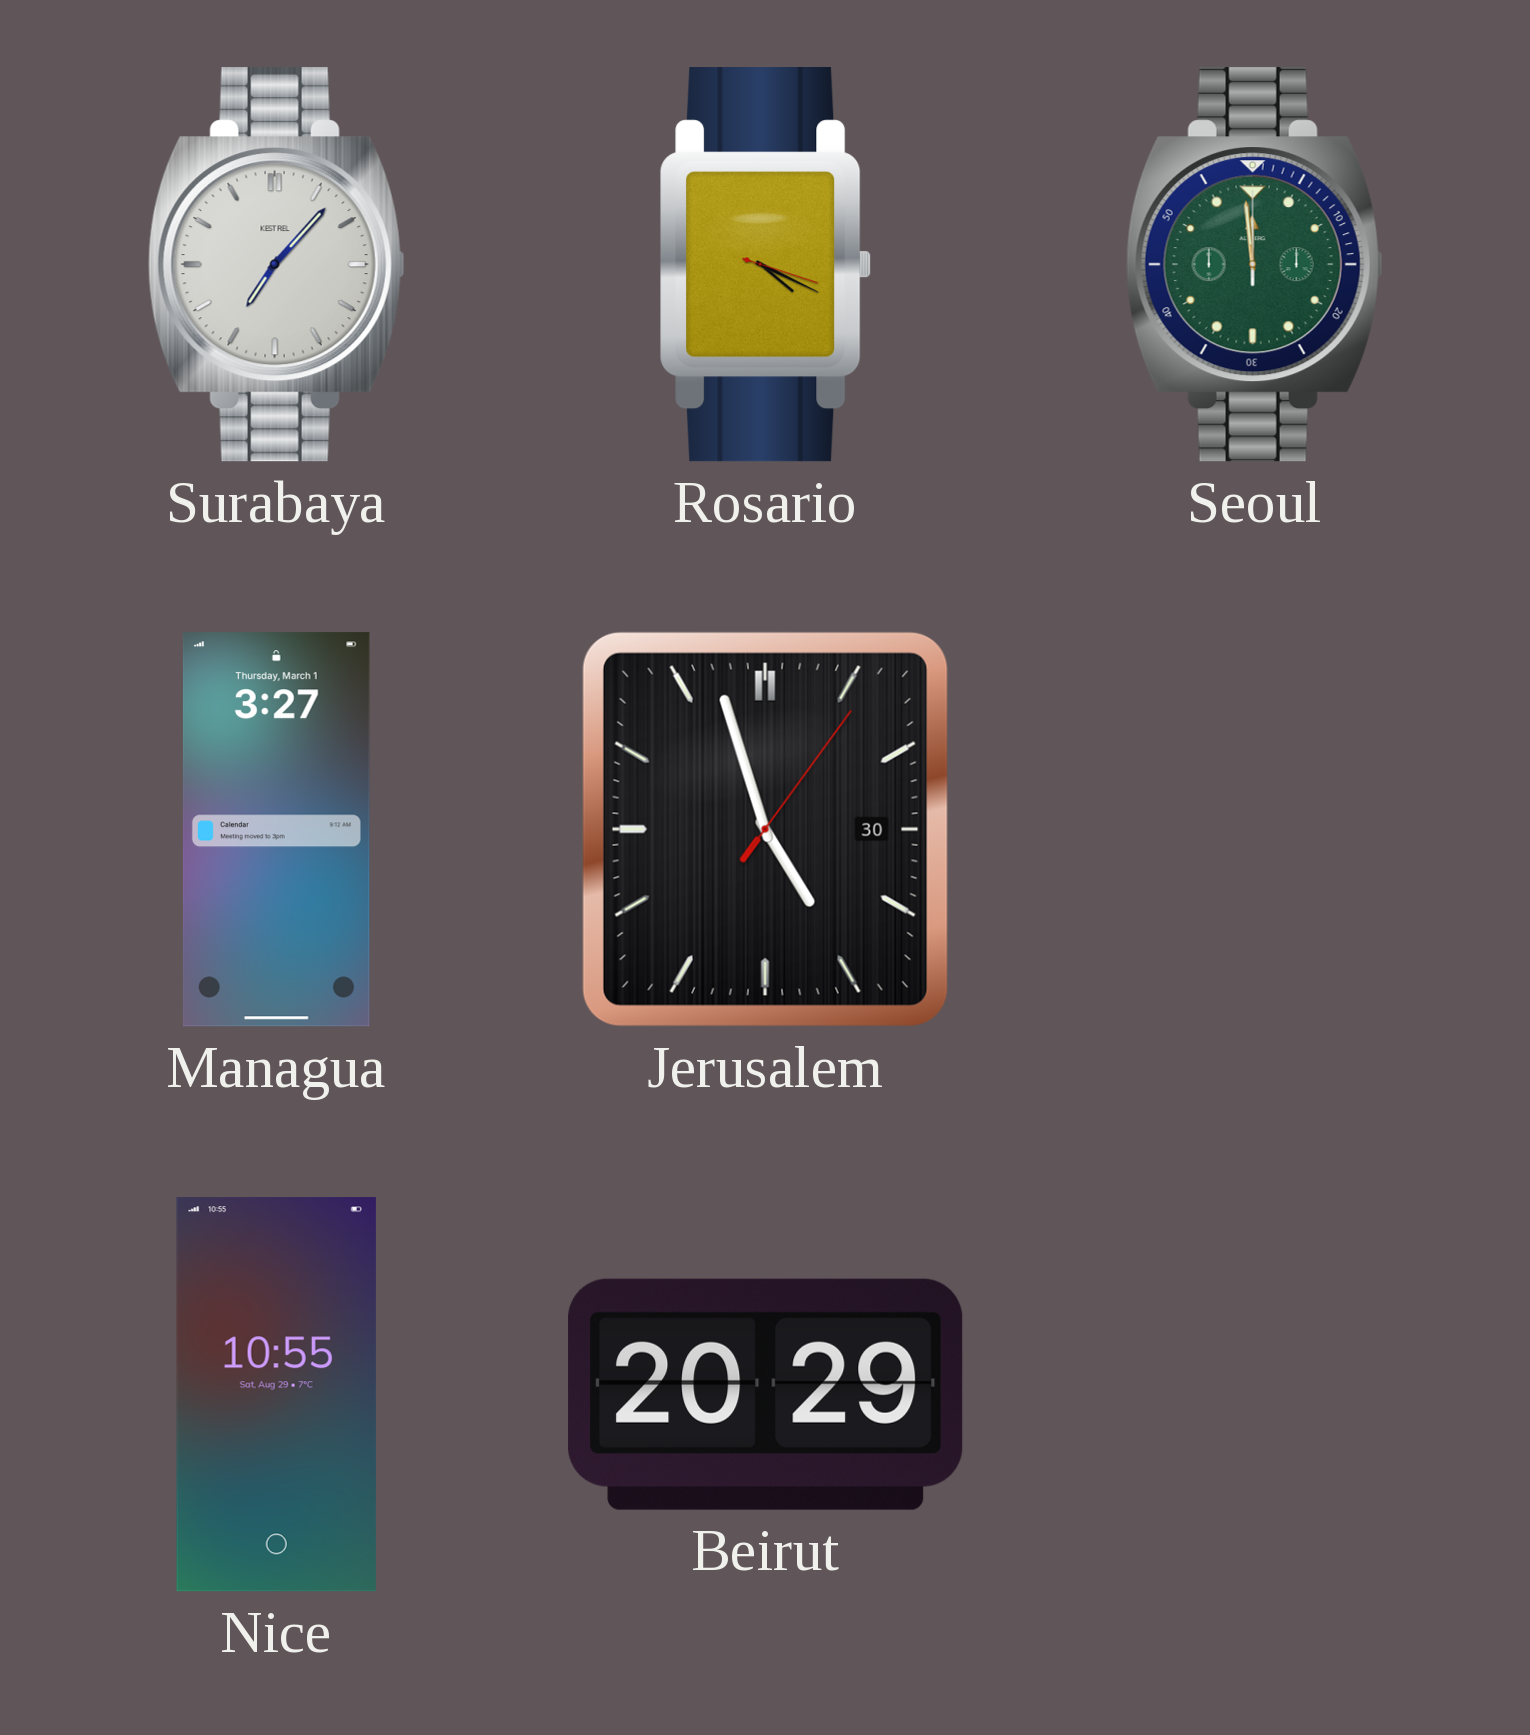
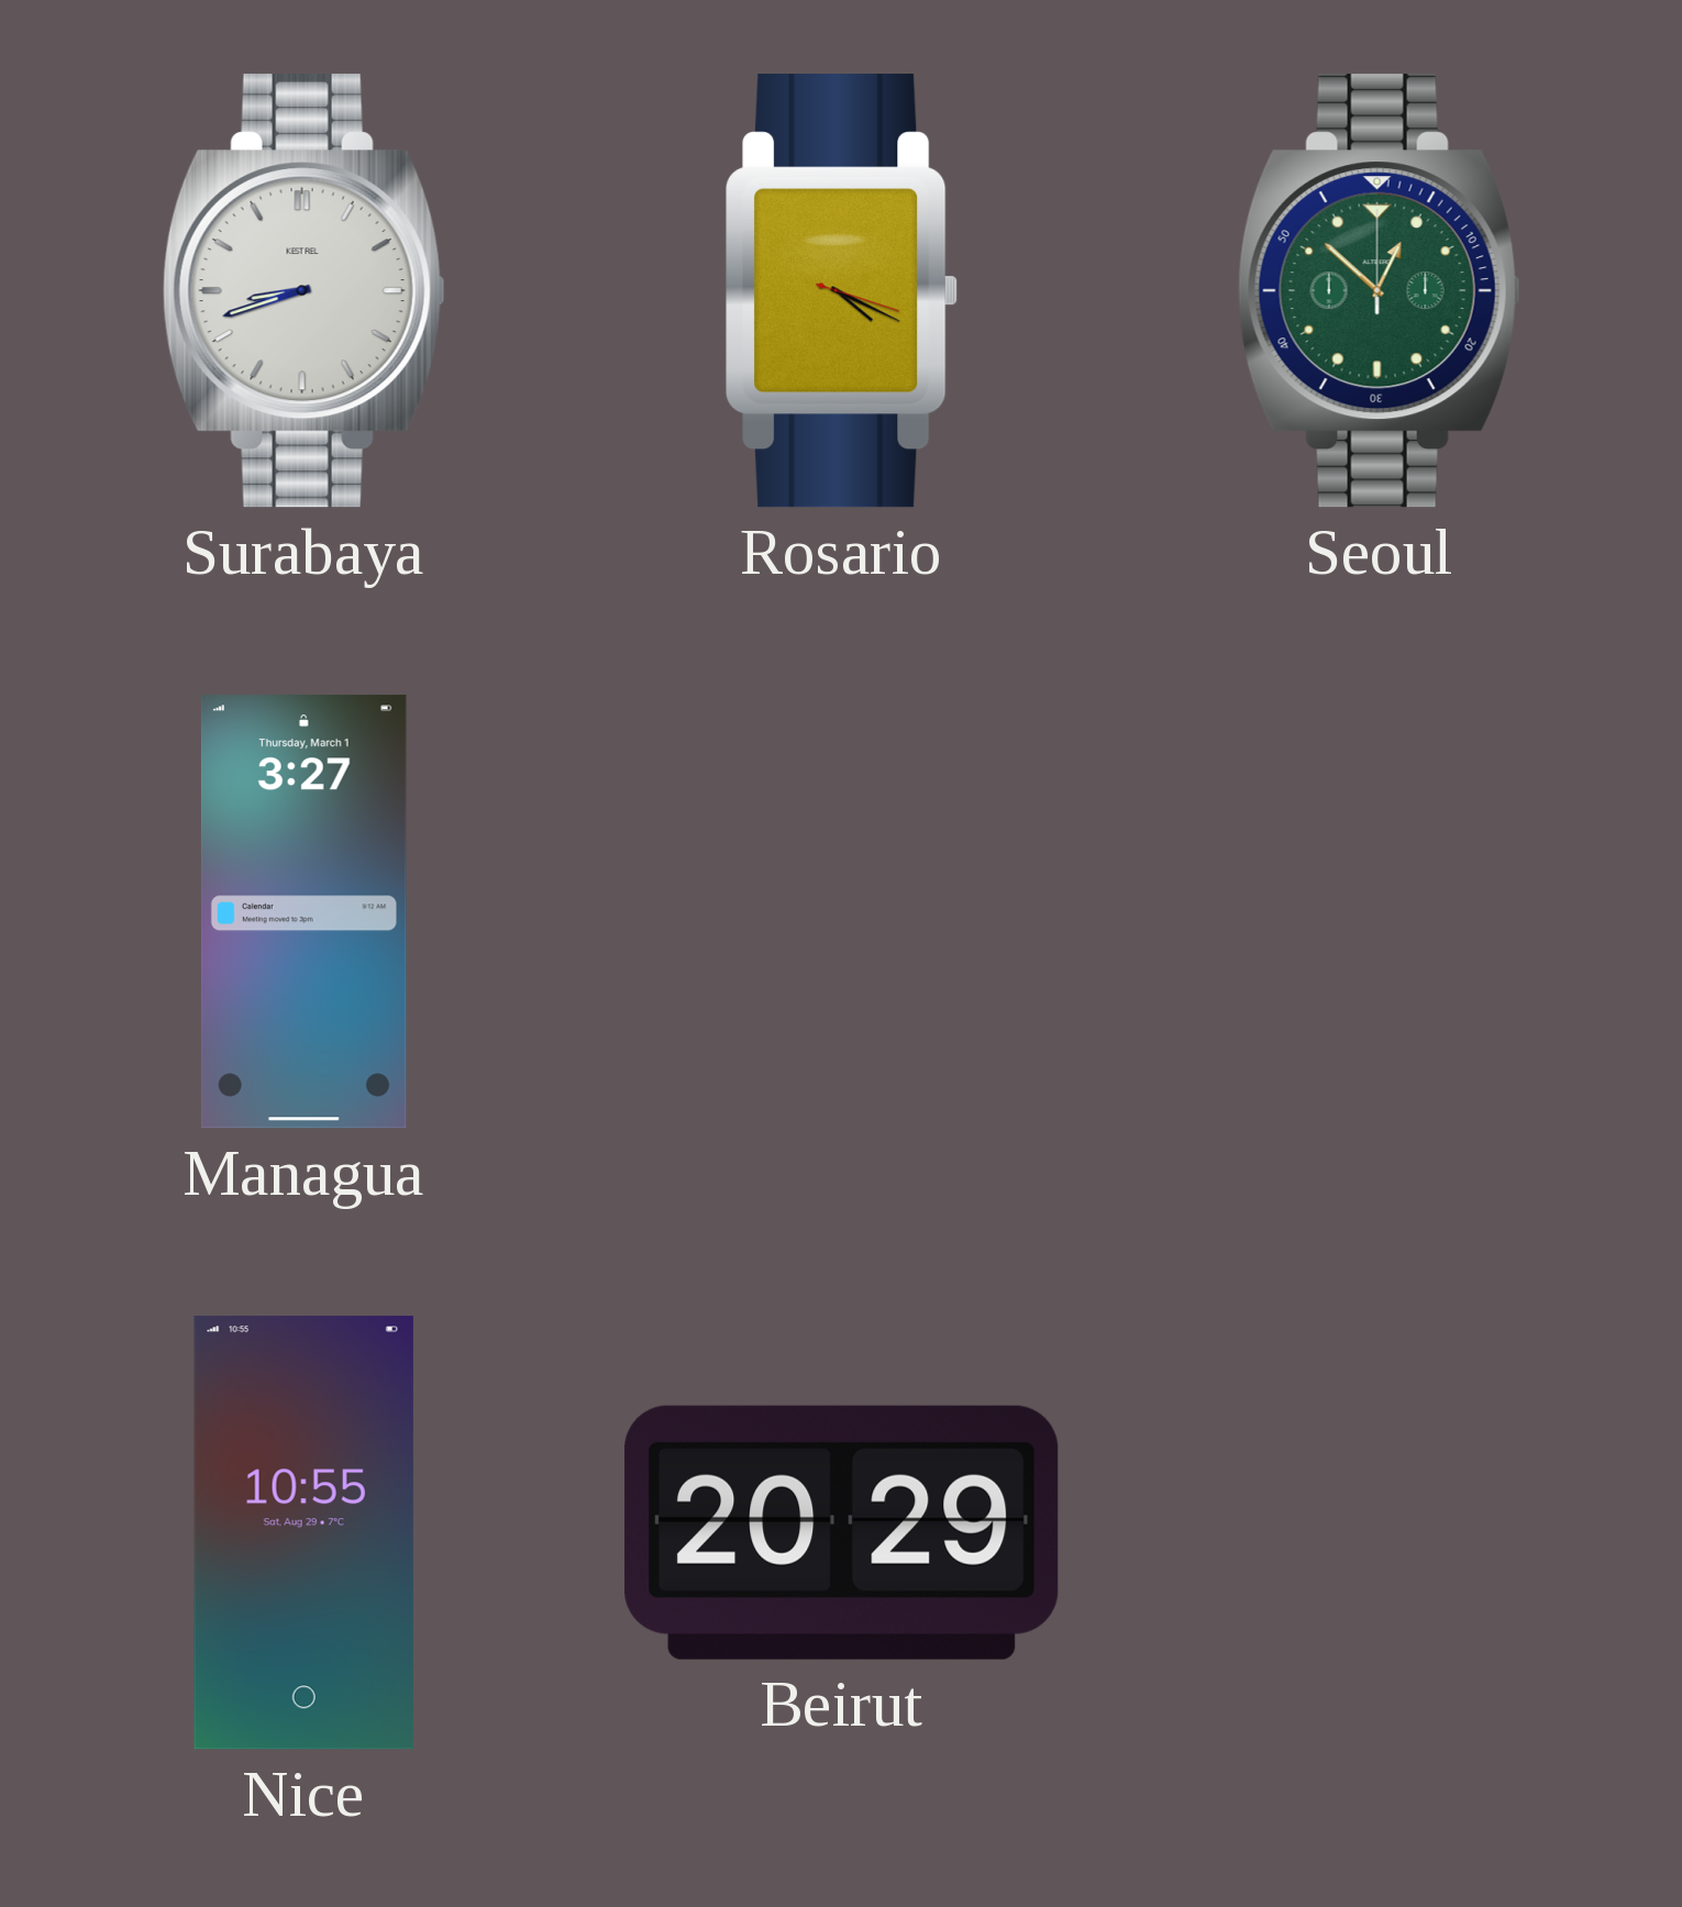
Surabaya: 7:07 -> 8:42 (303, 291)
Seoul: 11:59 -> 12:52 (1379, 291)
Jerusalem: 4:57 -> none (765, 829)
